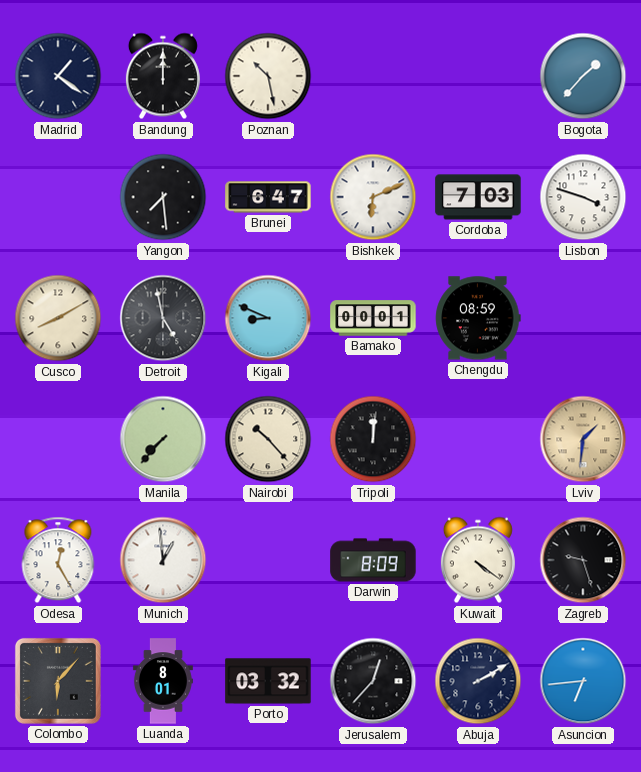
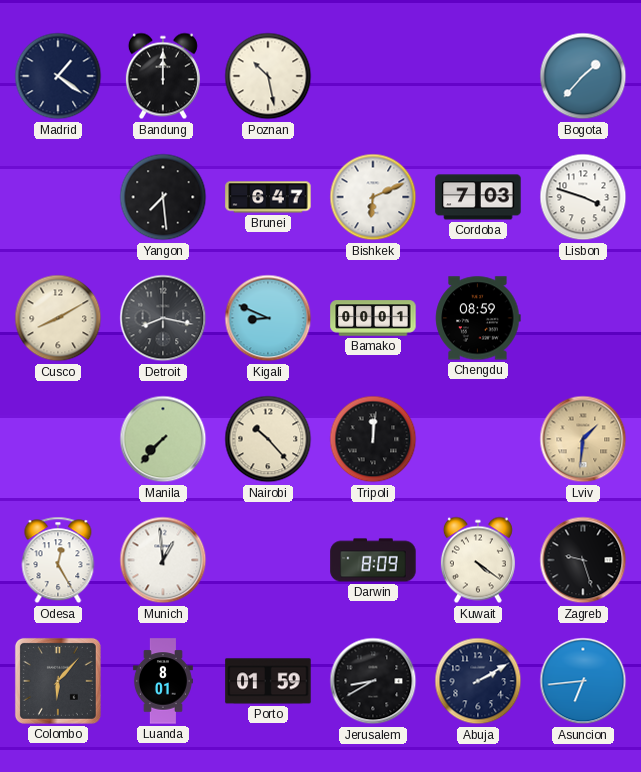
Detroit: 4:58 -> 8:17 (163, 318)
Porto: 03:32 -> 01:59 (268, 681)
Jerusalem: 12:37 -> 8:40 (373, 681)
